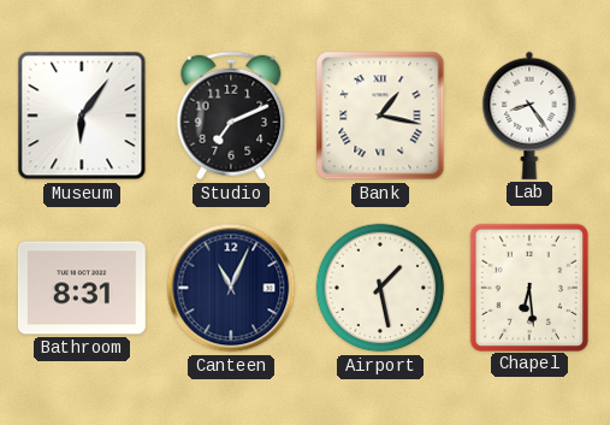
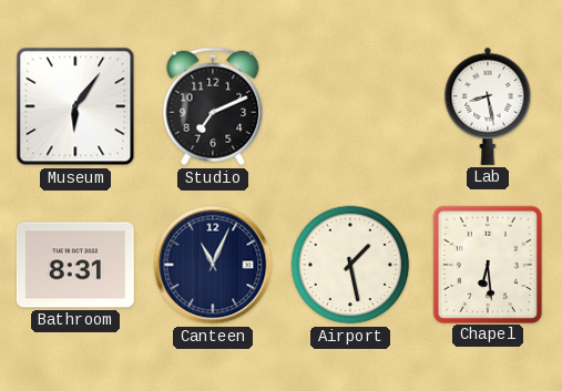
Bank: 1:17 -> none (380, 116)
Lab: 8:24 -> 8:28 (488, 106)
